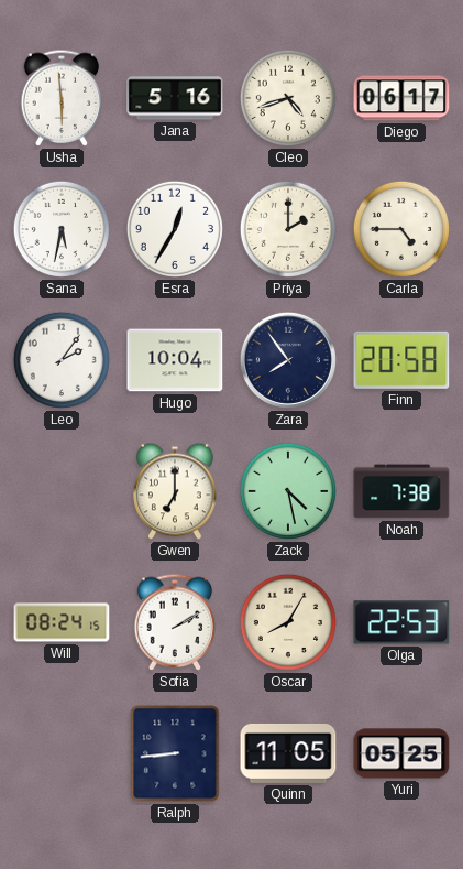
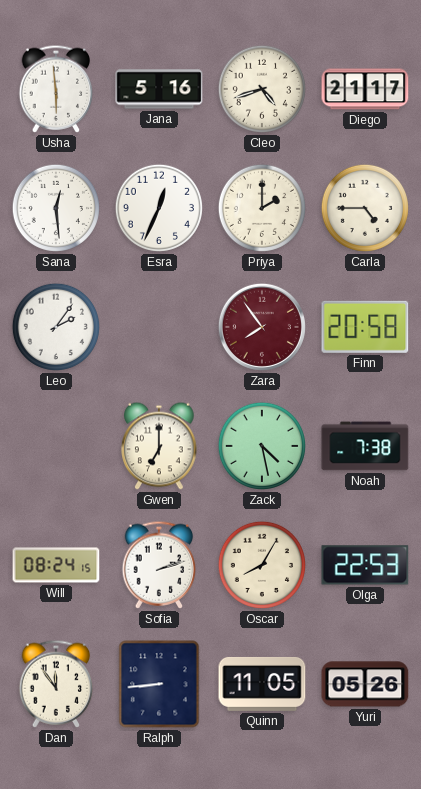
Diego: 06:17 -> 21:17 (365, 89)
Sana: 5:32 -> 12:29 (56, 208)
Esra: 12:35 -> 12:34 (159, 208)
Hugo: 10:04 -> none (175, 360)
Zara dial: navy -> burgundy (262, 327)
Sofia: 2:10 -> 2:12 (159, 565)
Dan: none -> 11:54 (56, 684)
Yuri: 05:25 -> 05:26 (365, 684)
